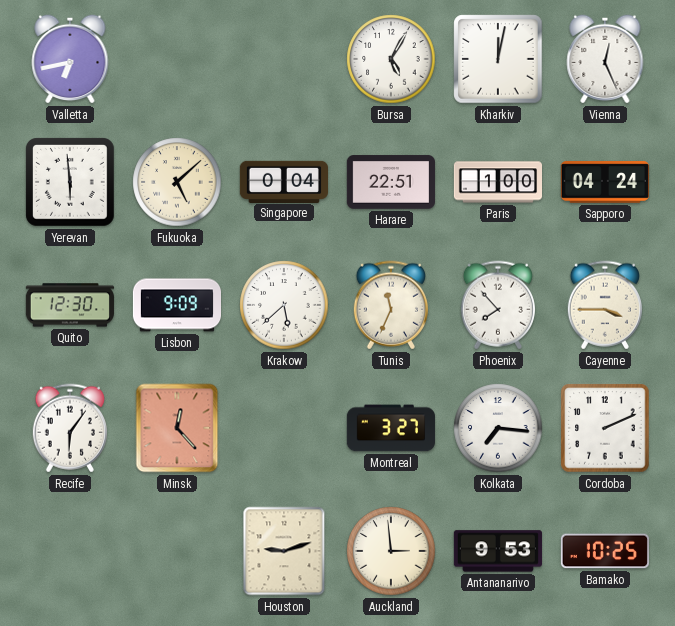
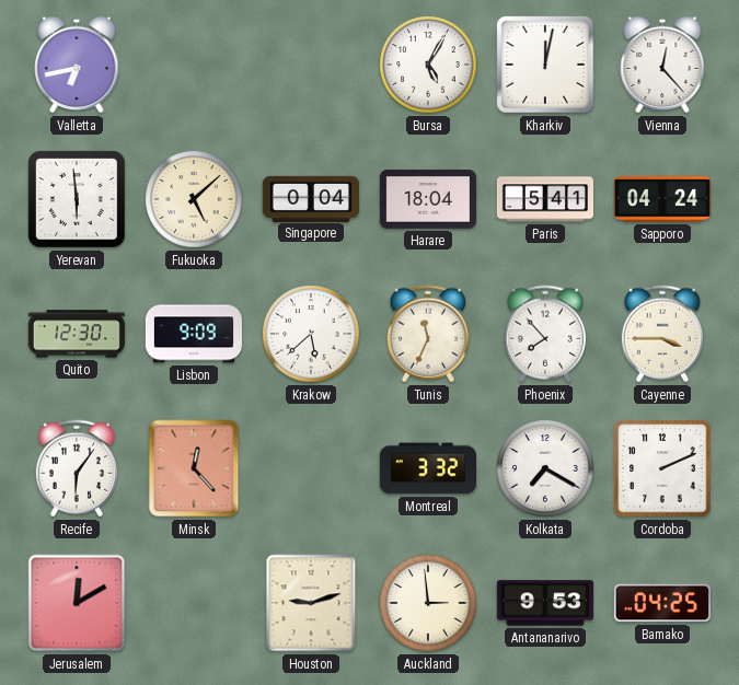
Vienna: 12:26 -> 12:23 (662, 65)
Harare: 22:51 -> 18:04 (428, 199)
Paris: 1:00 -> 5:41 (544, 199)
Montreal: 3:27 -> 3:32 (428, 468)
Kolkata: 7:16 -> 7:20 (545, 468)
Jerusalem: none -> 12:10 (77, 603)
Bamako: 10:25 -> 04:25 (662, 603)
